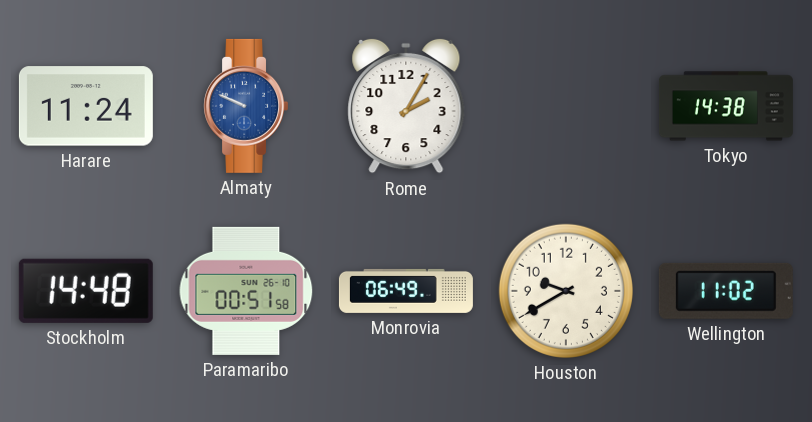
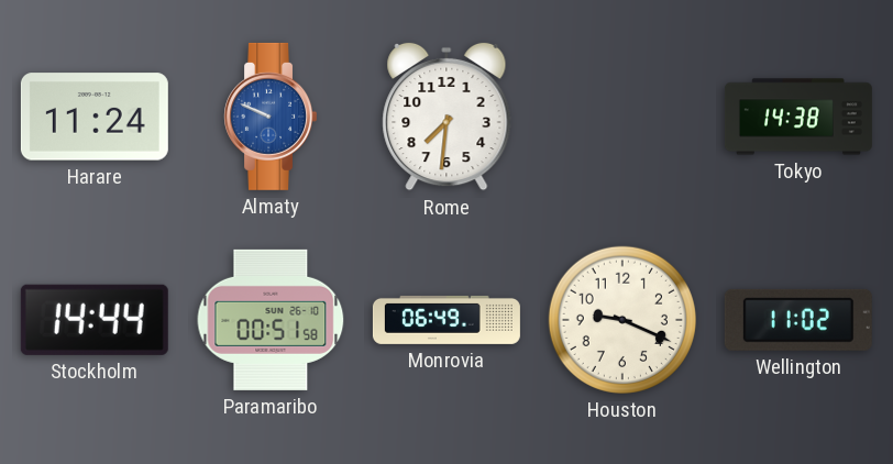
Rome: 2:05 -> 7:31 (446, 117)
Stockholm: 14:48 -> 14:44 (95, 320)
Houston: 9:40 -> 9:19 (622, 320)
